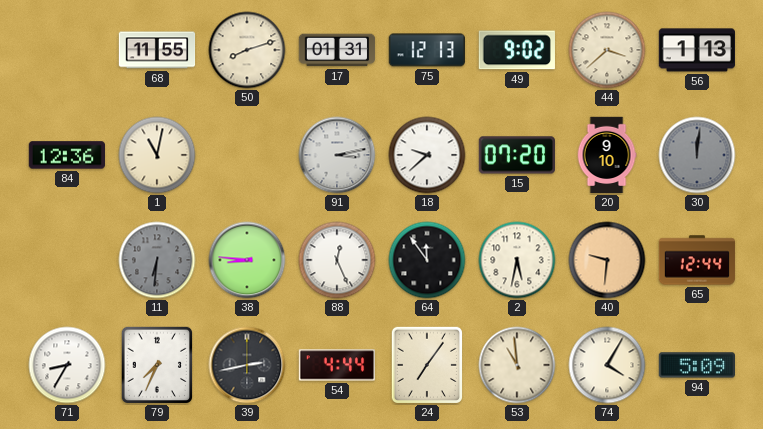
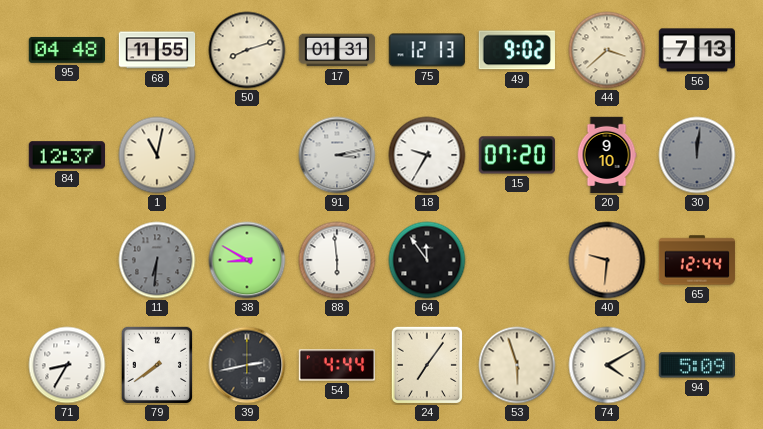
95: none -> 04:48 (66, 50)
56: 1:13 -> 7:13 (696, 50)
84: 12:36 -> 12:37 (66, 155)
18: 9:38 -> 9:35 (427, 155)
38: 8:46 -> 8:50 (247, 260)
88: 12:26 -> 5:59 (337, 260)
2: 5:32 -> none (517, 260)
79: 7:34 -> 7:39 (156, 364)
53: 10:59 -> 5:57 (517, 365)
74: 4:05 -> 4:10 (607, 365)
